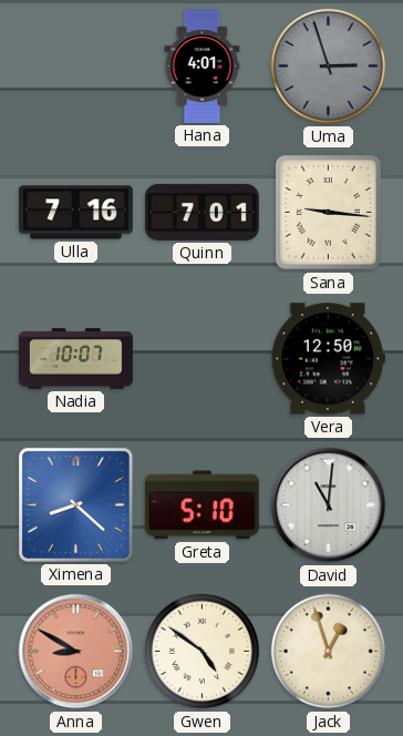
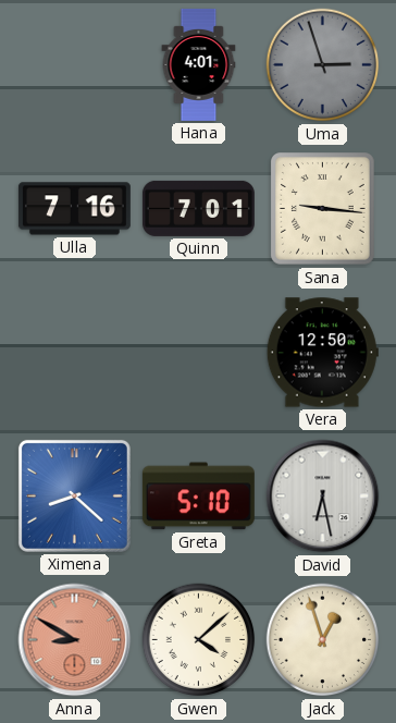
Nadia: 10:07 -> none (75, 359)
David: 11:01 -> 6:28 (323, 497)
Gwen: 4:51 -> 4:08 (199, 640)
